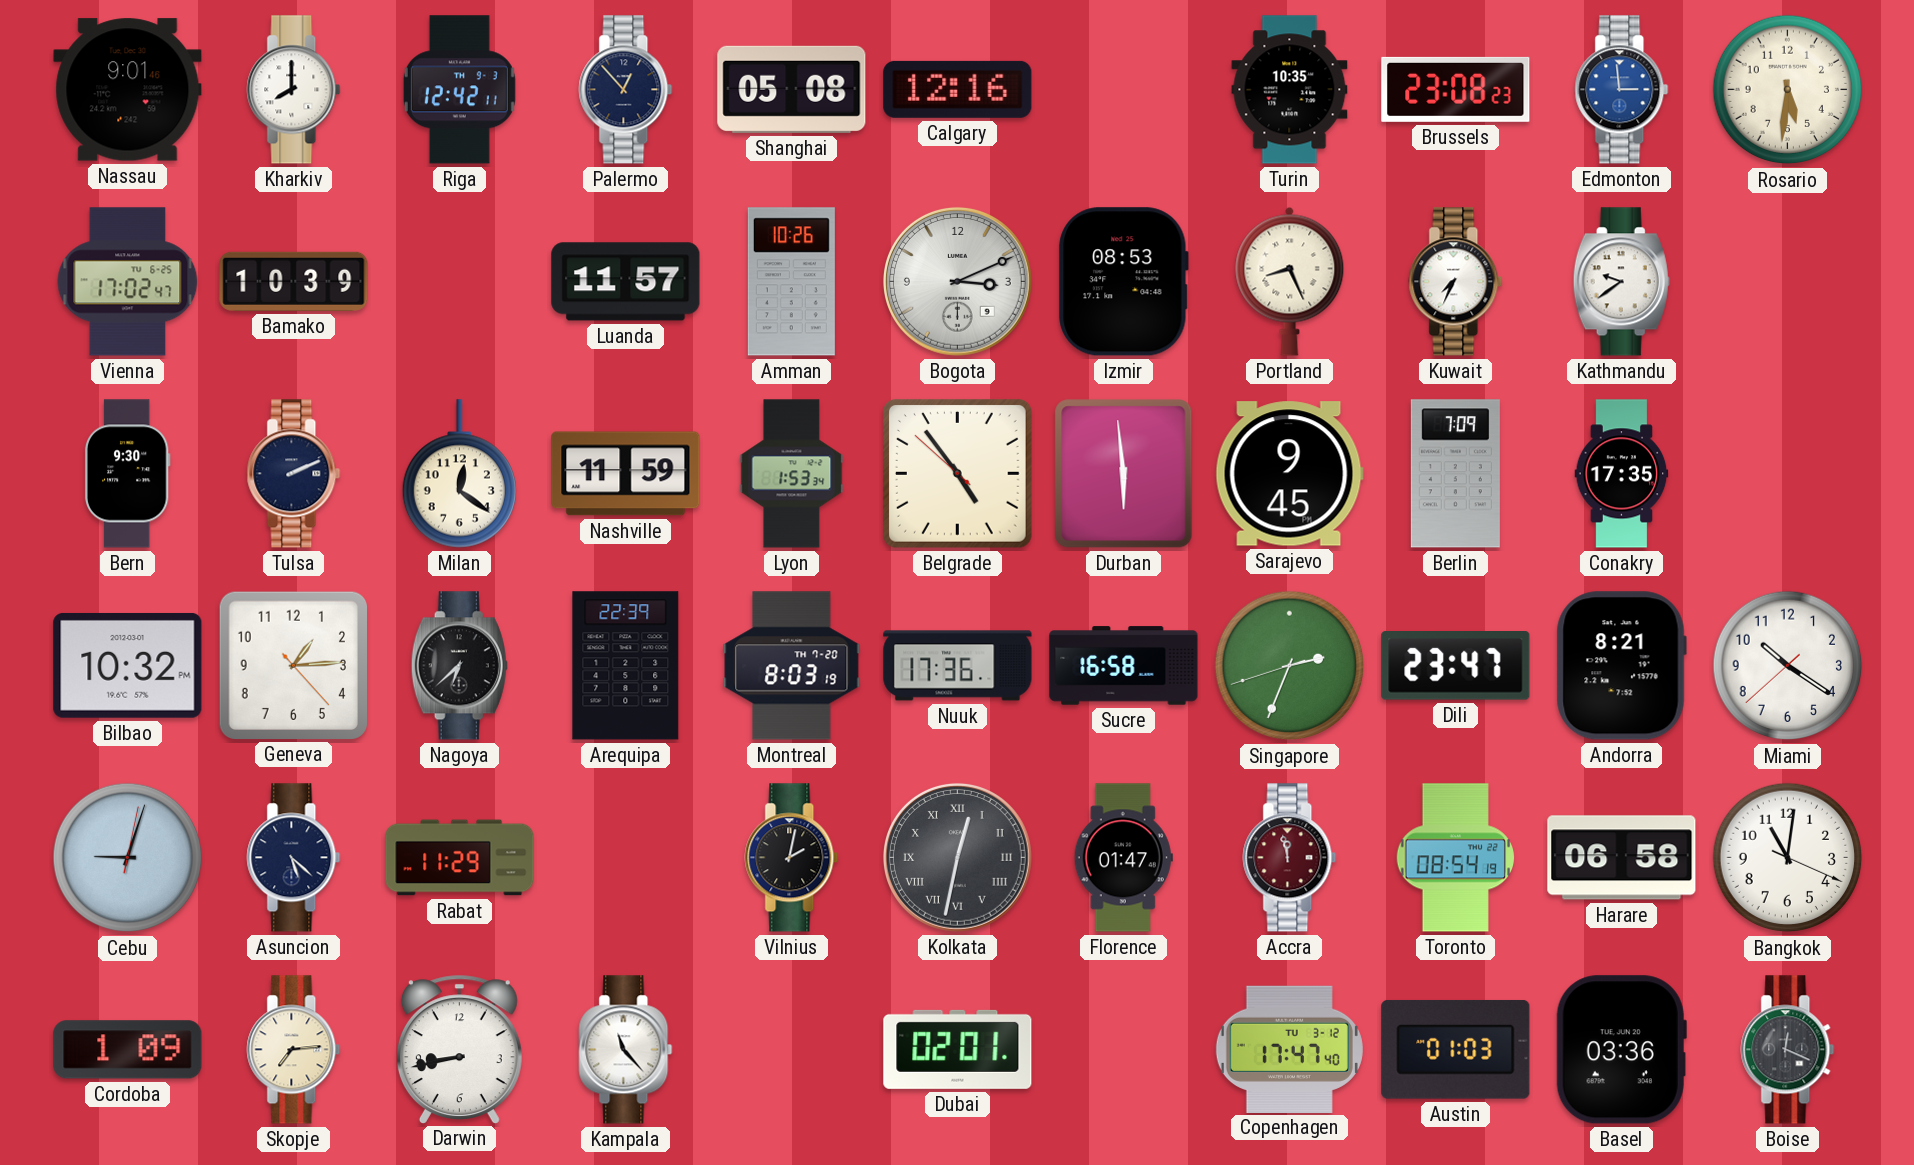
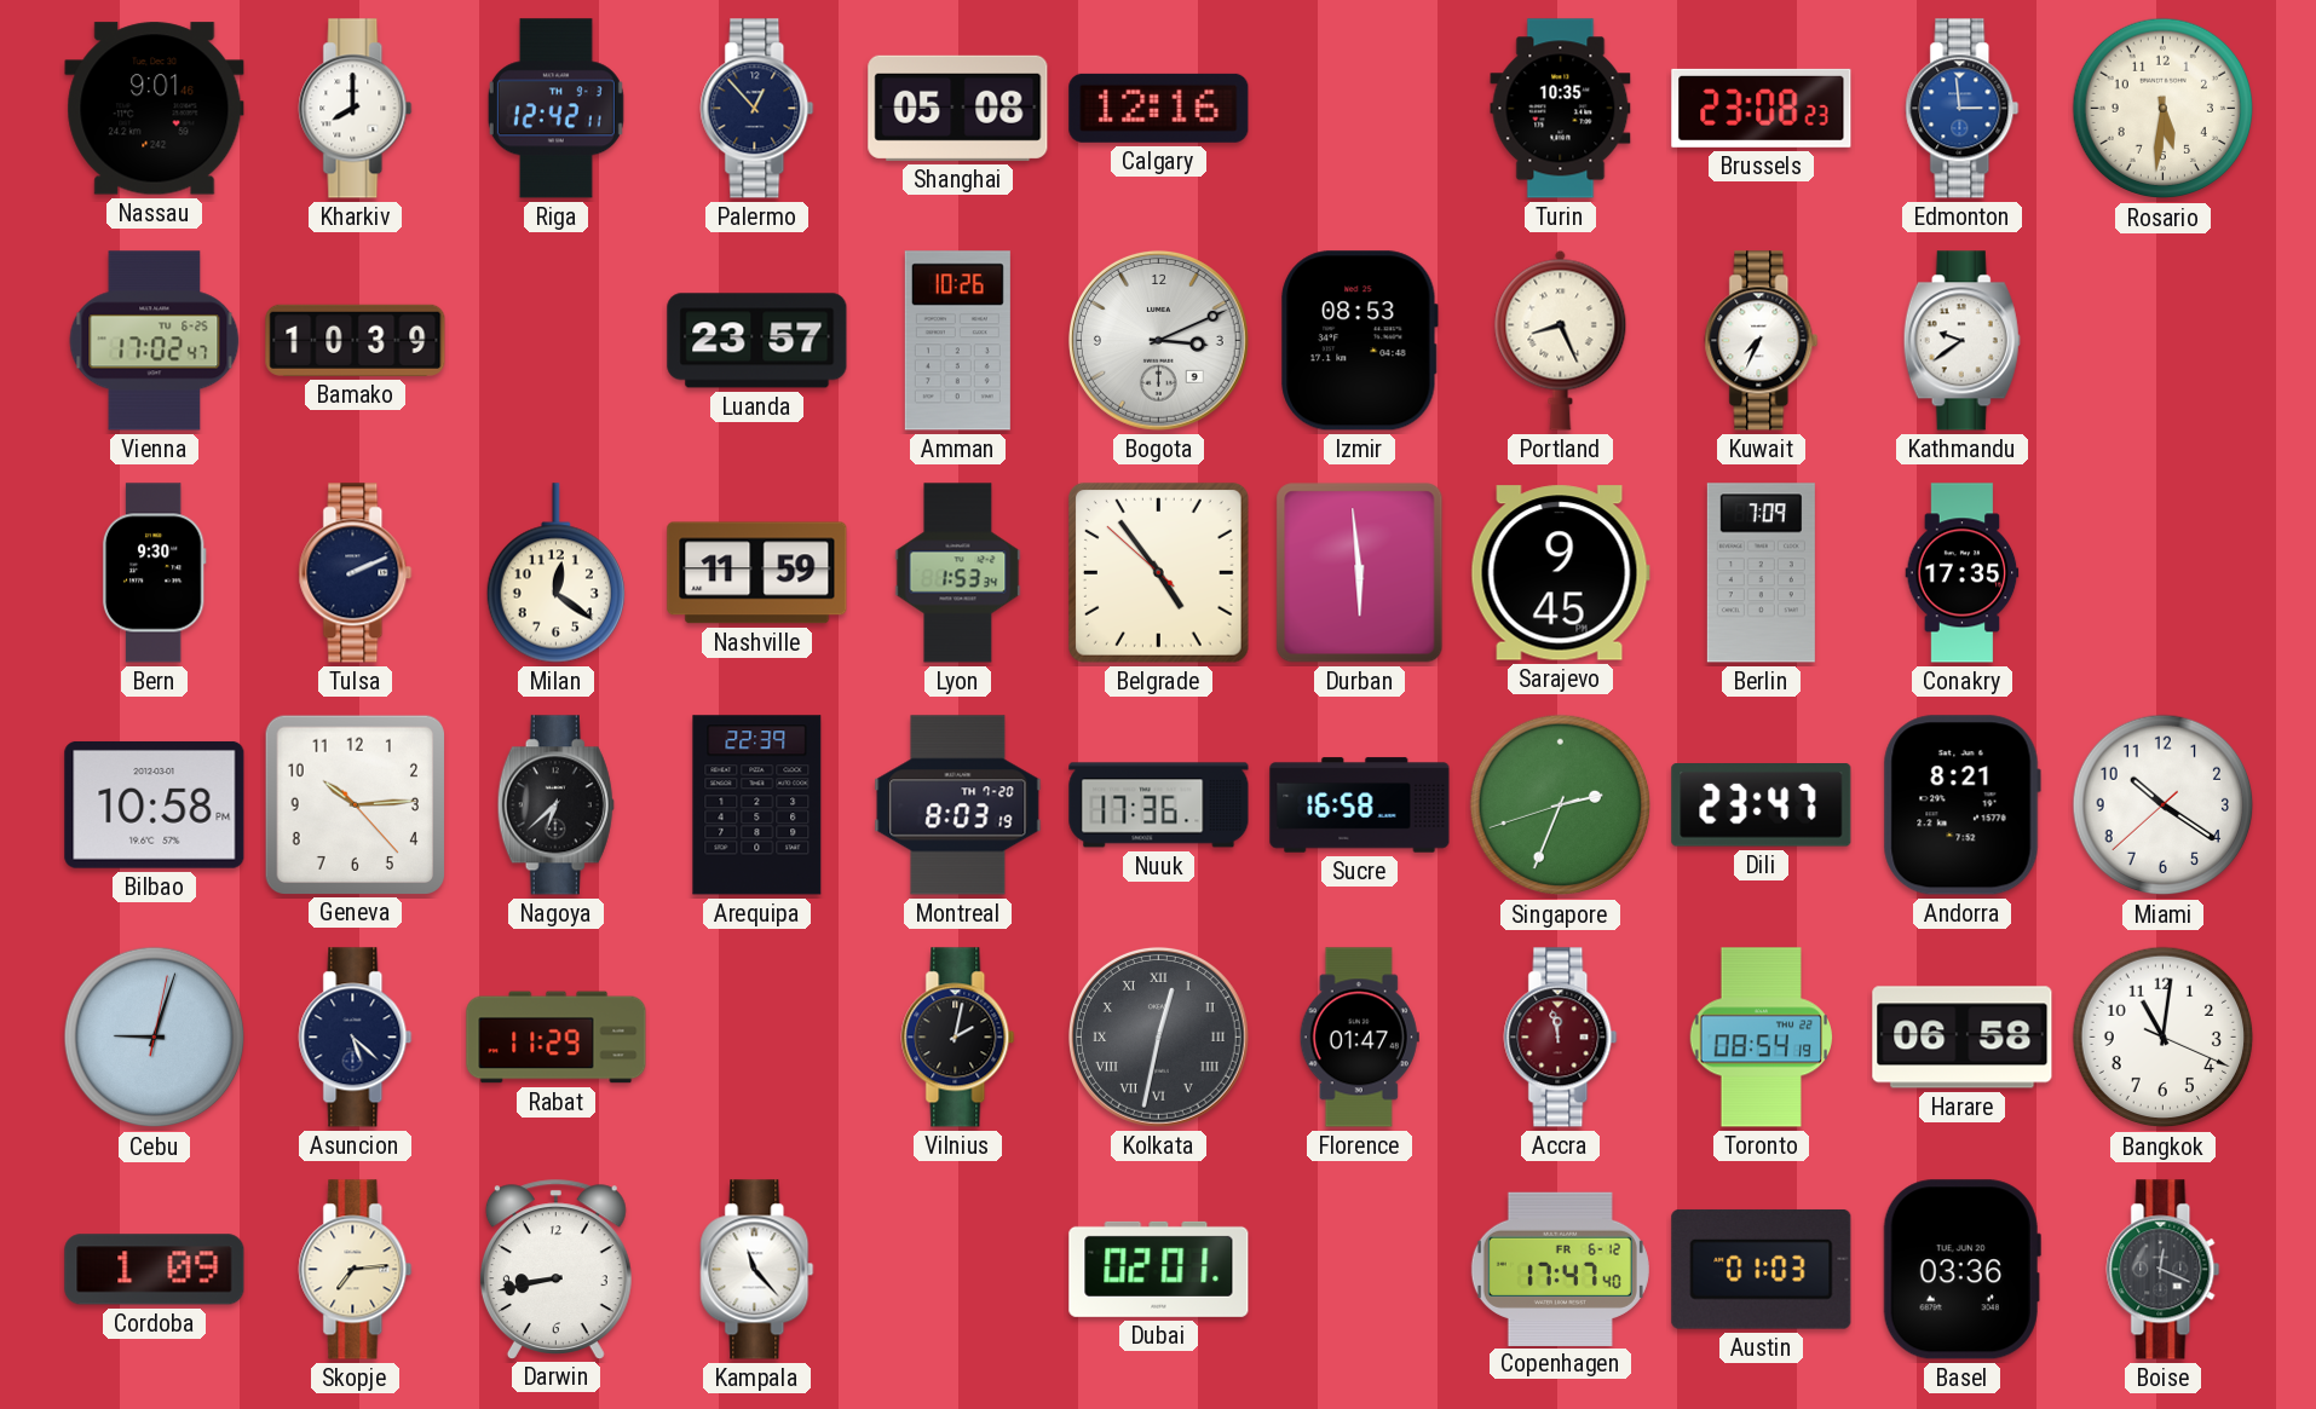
Luanda: 11:57 -> 23:57 (757, 341)
Bilbao: 10:32 -> 10:58 (155, 804)
Geneva: 1:14 -> 10:14 (355, 804)
Copenhagen date: TU 3-12 -> FR 6-12 (1560, 1269)
